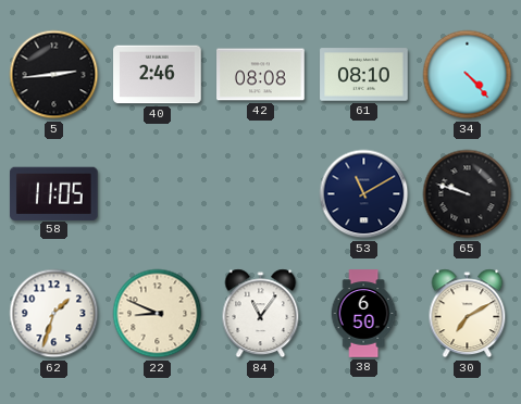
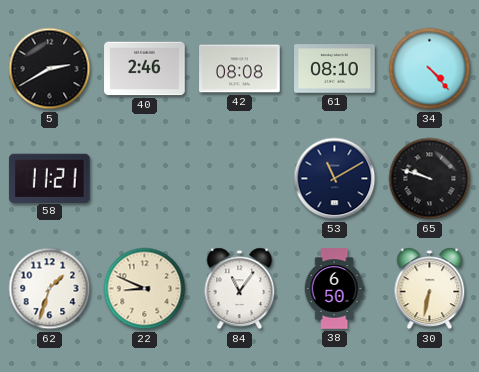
5: 2:44 -> 2:40 (50, 69)
58: 11:05 -> 11:21 (50, 178)
30: 7:10 -> 6:32 (430, 289)
